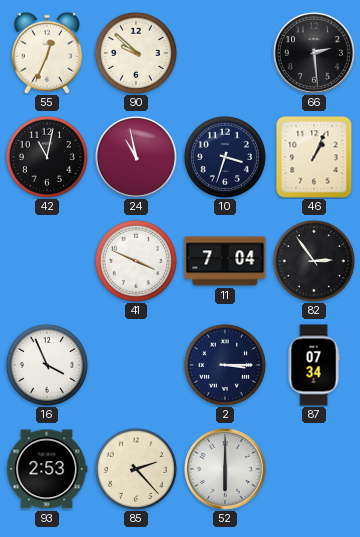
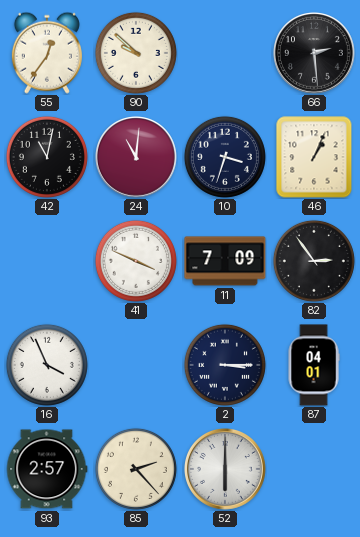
55: 12:34 -> 12:36 (47, 53)
24: 10:58 -> 11:01 (137, 158)
11: 7:04 -> 7:09 (225, 261)
87: 07:34 -> 04:01 (314, 365)
93: 2:53 -> 2:57 (47, 469)
